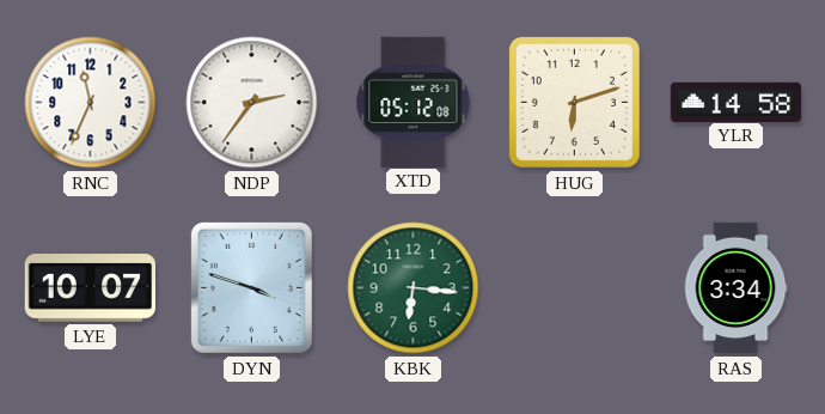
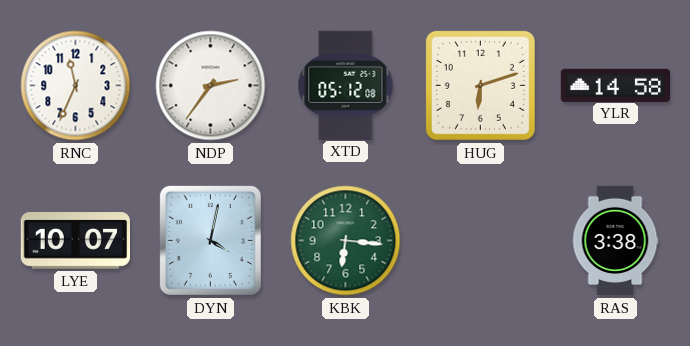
DYN: 3:48 -> 4:02 (210, 240)
RAS: 3:34 -> 3:38 (615, 241)
